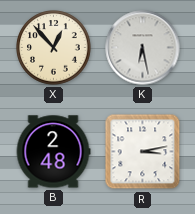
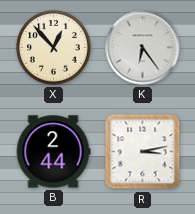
K: 6:28 -> 6:24 (143, 48)
B: 2:48 -> 2:44 (53, 152)
